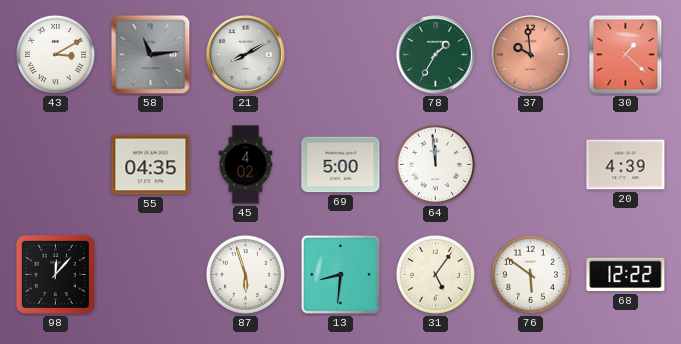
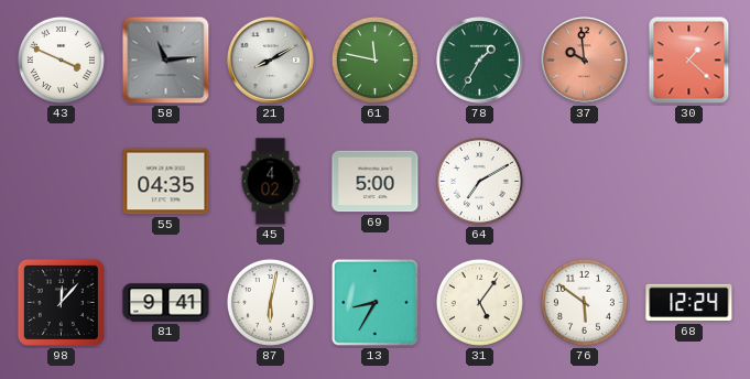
43: 3:10 -> 3:49 (61, 59)
61: none -> 11:47 (374, 59)
64: 11:59 -> 7:10 (479, 181)
20: 4:39 -> none (626, 165)
81: none -> 9:41 (166, 303)
87: 5:57 -> 6:02 (270, 302)
13: 8:31 -> 8:35 (374, 302)
68: 12:22 -> 12:24 (689, 303)
